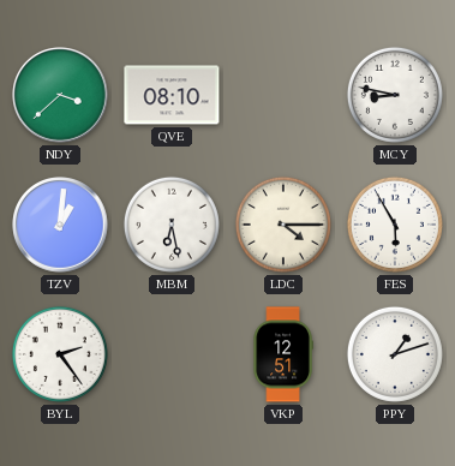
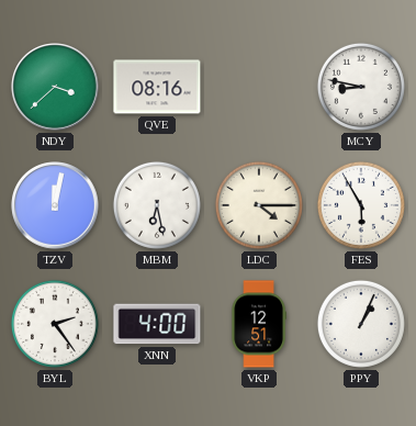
QVE: 08:10 -> 08:16 (157, 87)
TZV: 1:01 -> 12:02 (55, 205)
XNN: none -> 4:00 (157, 324)
PPY: 1:12 -> 1:04 (361, 324)
